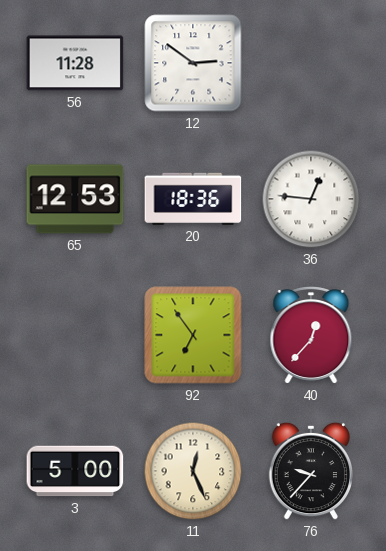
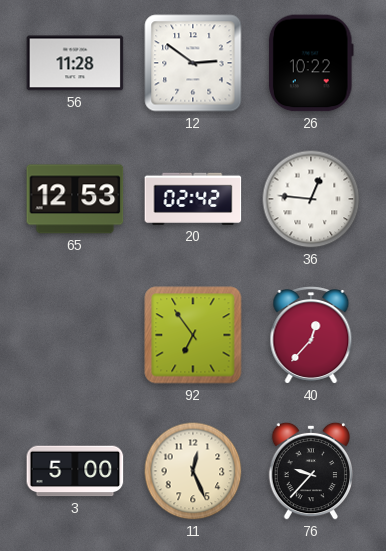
26: none -> 10:22 (311, 63)
20: 18:36 -> 02:42 (193, 199)
